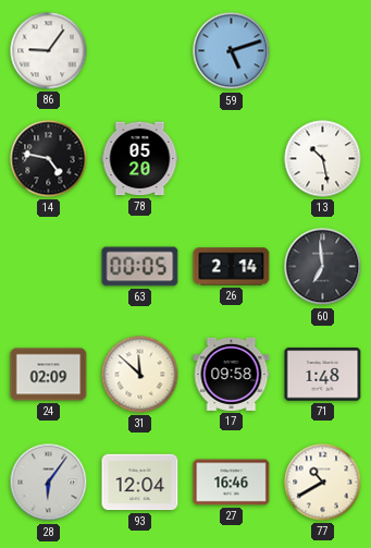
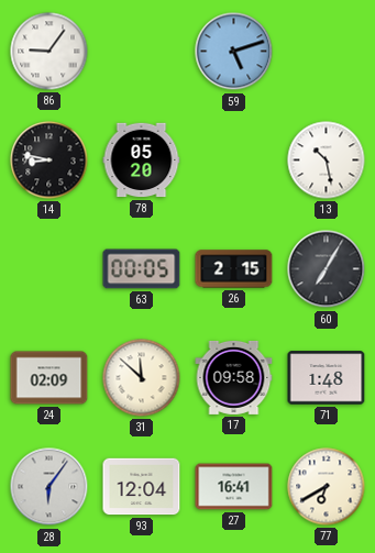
14: 4:47 -> 8:47 (49, 161)
26: 2:14 -> 2:15 (234, 269)
60: 6:59 -> 7:05 (327, 269)
27: 16:46 -> 16:41 (234, 487)
77: 10:40 -> 6:40 (327, 487)
